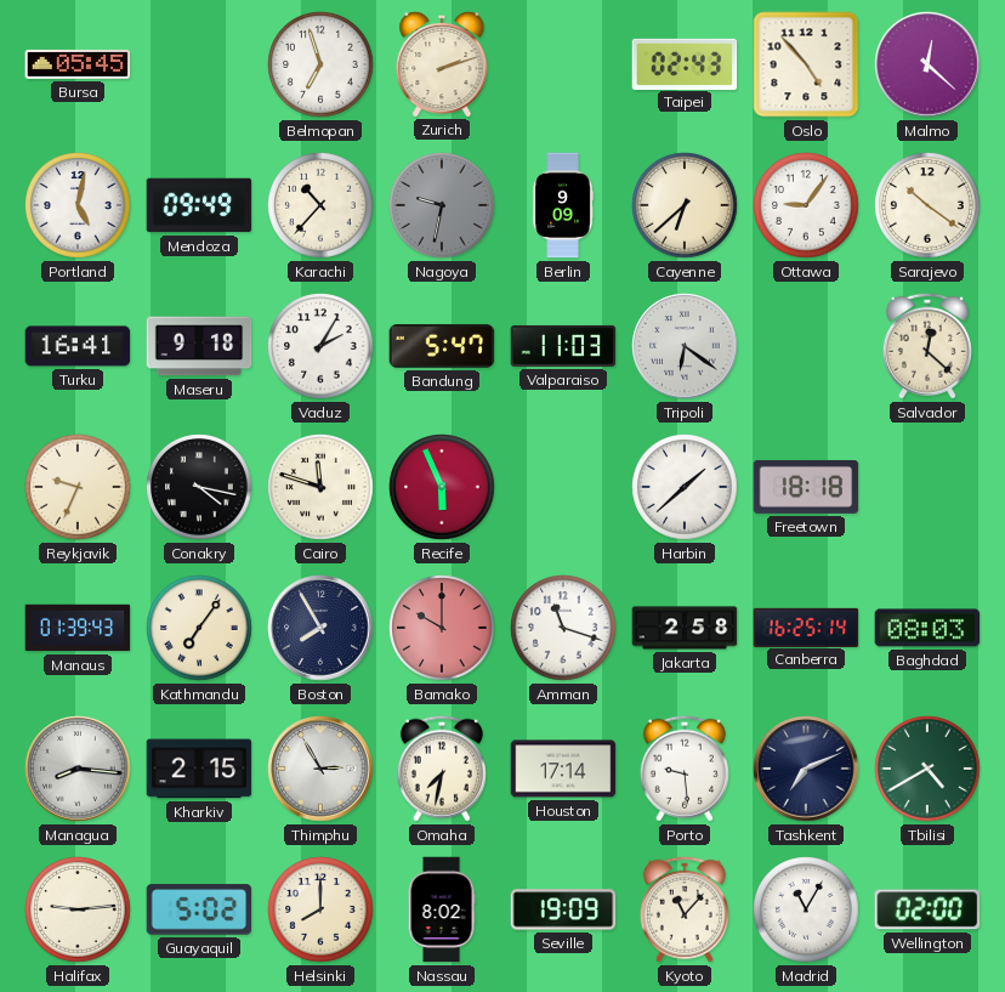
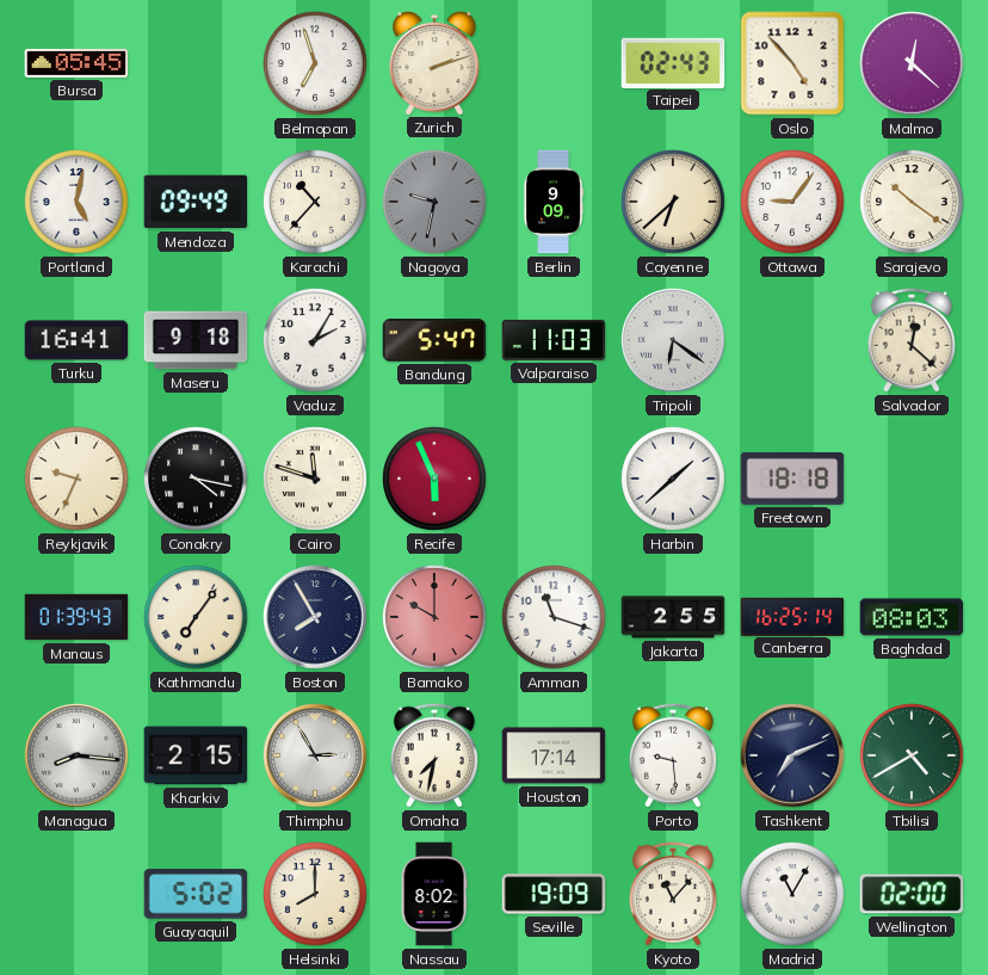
Jakarta: 2:58 -> 2:55 (673, 617)
Halifax: 9:14 -> none (78, 909)
